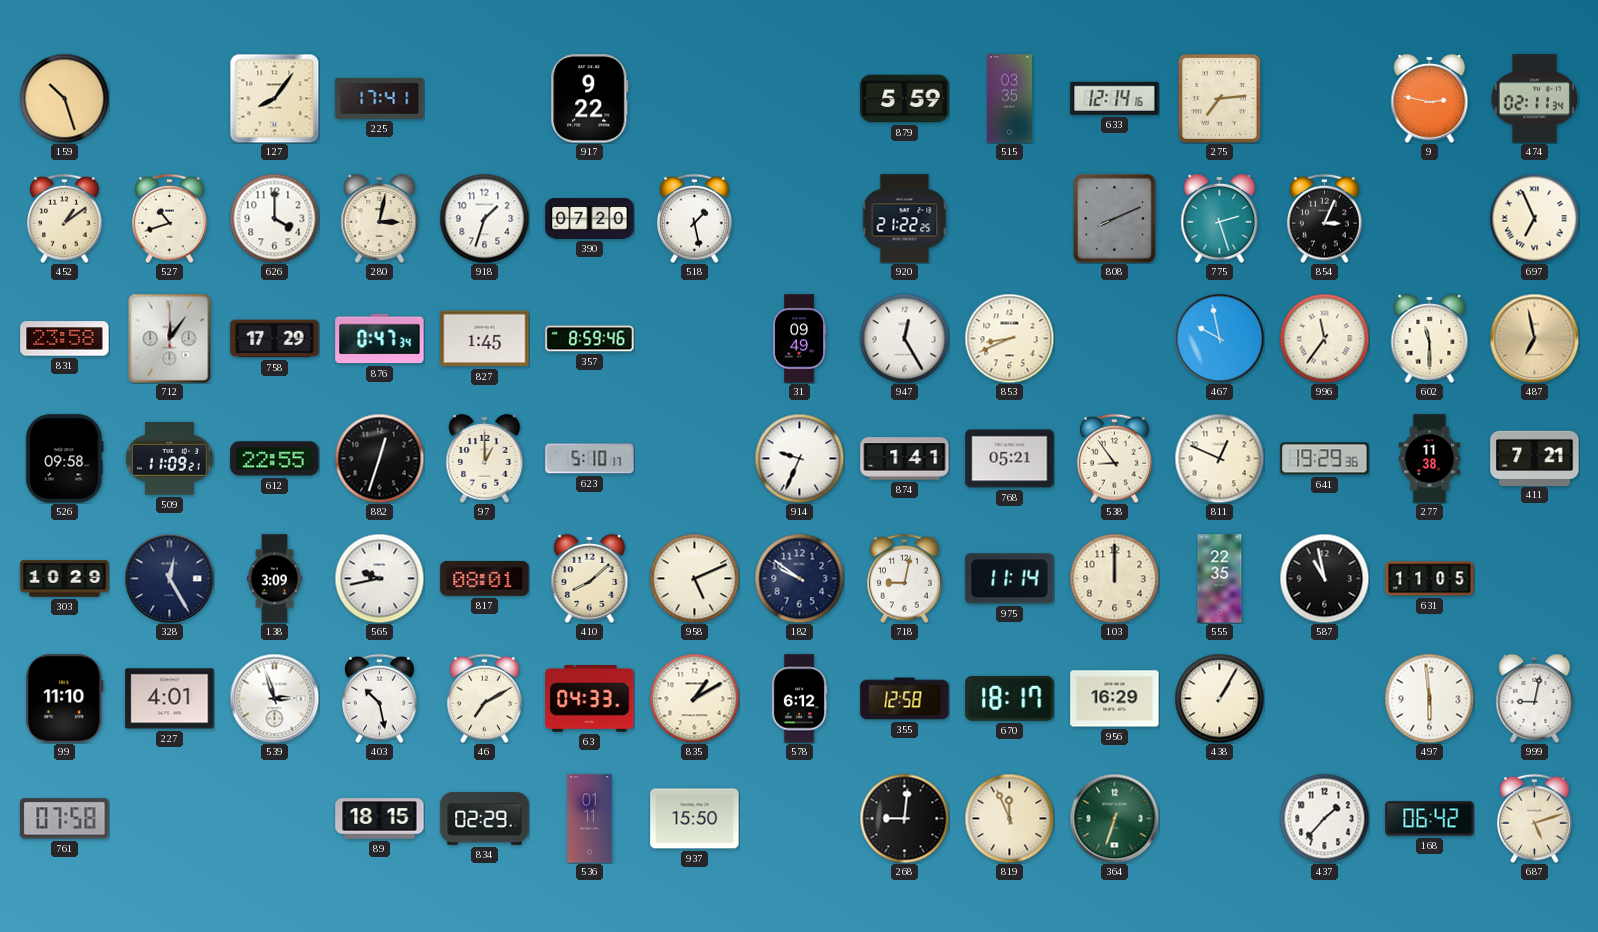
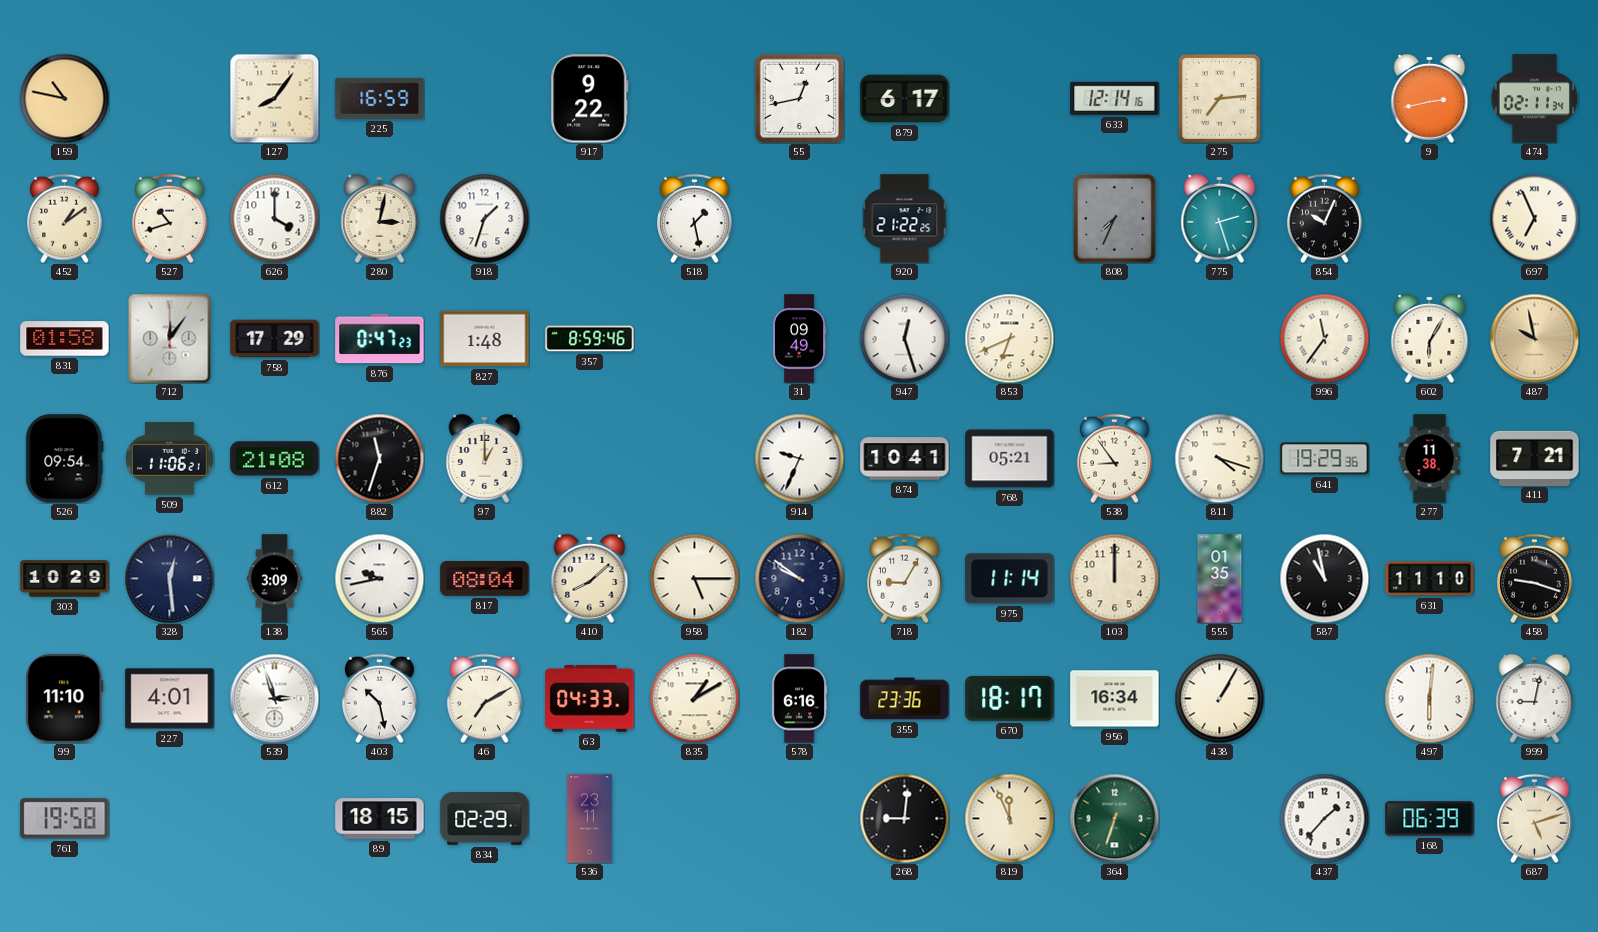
159: 10:27 -> 10:47 (64, 98)
225: 17:41 -> 16:59 (380, 98)
55: none -> 12:43 (799, 98)
879: 5:59 -> 6:17 (905, 99)
515: 03:35 -> none (1009, 99)
9: 2:47 -> 2:43 (1430, 98)
390: 07:20 -> none (590, 219)
808: 8:11 -> 7:34 (1114, 218)
854: 3:04 -> 10:04 (1325, 218)
831: 23:58 -> 01:58 (65, 339)
876: 0:47:34 -> 0:47:23 (380, 339)
827: 1:45 -> 1:48 (485, 339)
947: 12:25 -> 12:27 (904, 338)
853: 8:41 -> 6:41 (1009, 338)
467: 9:58 -> none (1219, 338)
602: 11:30 -> 6:05 (1430, 338)
487: 6:58 -> 9:58 (1534, 338)
526: 09:58 -> 09:54 (65, 459)
509: 11:09 -> 11:06 (169, 459)
612: 22:55 -> 21:08 (275, 459)
882: 12:33 -> 11:33 (379, 458)
623: 5:10 -> none (590, 459)
874: 1:41 -> 10:41 (905, 459)
811: 12:49 -> 4:18 (1219, 458)
328: 12:25 -> 12:29 (169, 578)
817: 08:01 -> 08:04 (485, 578)
958: 5:11 -> 5:15 (694, 578)
718: 9:02 -> 9:05 (905, 578)
555: 22:35 -> 01:35 (1220, 579)
631: 11:05 -> 11:10 (1430, 579)
458: none -> 9:18 (1535, 578)
578: 6:12 -> 6:16 (799, 699)
355: 12:58 -> 23:36 (905, 699)
956: 16:29 -> 16:34 (1115, 699)
497: 5:59 -> 6:01 (1429, 698)
761: 07:58 -> 19:58 (65, 819)
536: 01:11 -> 23:11 (590, 819)
937: 15:50 -> none (695, 819)
168: 06:42 -> 06:39 (1430, 819)
